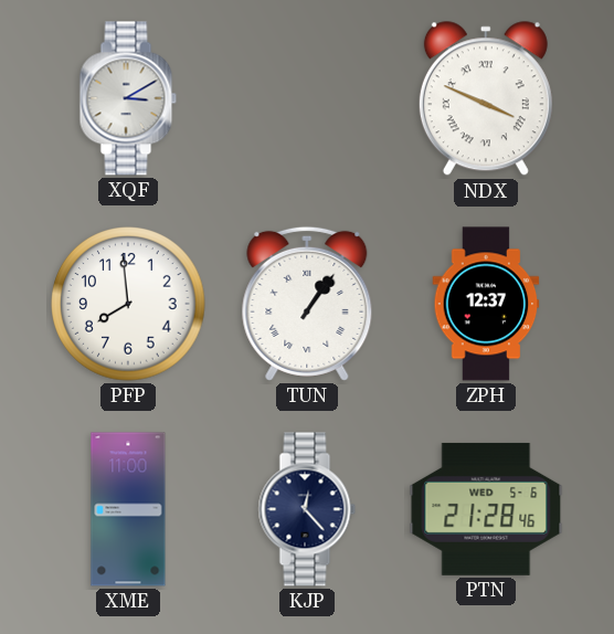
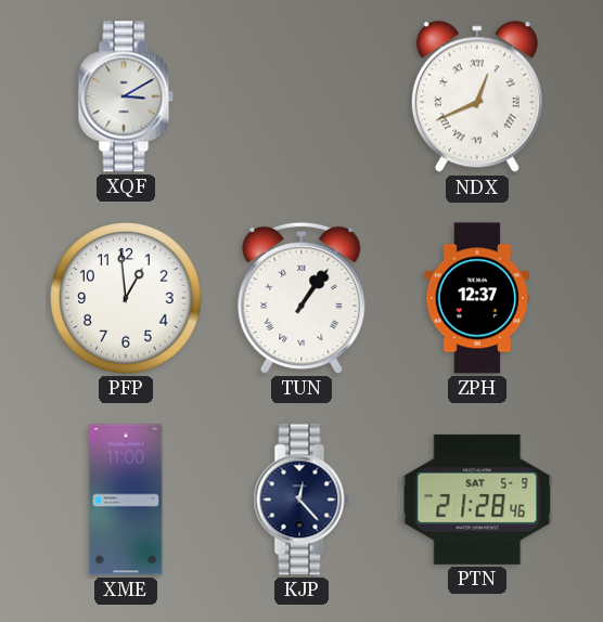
NDX: 3:49 -> 12:41 (477, 98)
PFP: 7:59 -> 12:59 (126, 298)
PTN date: WED 5-6 -> SAT 5-9 (477, 500)
